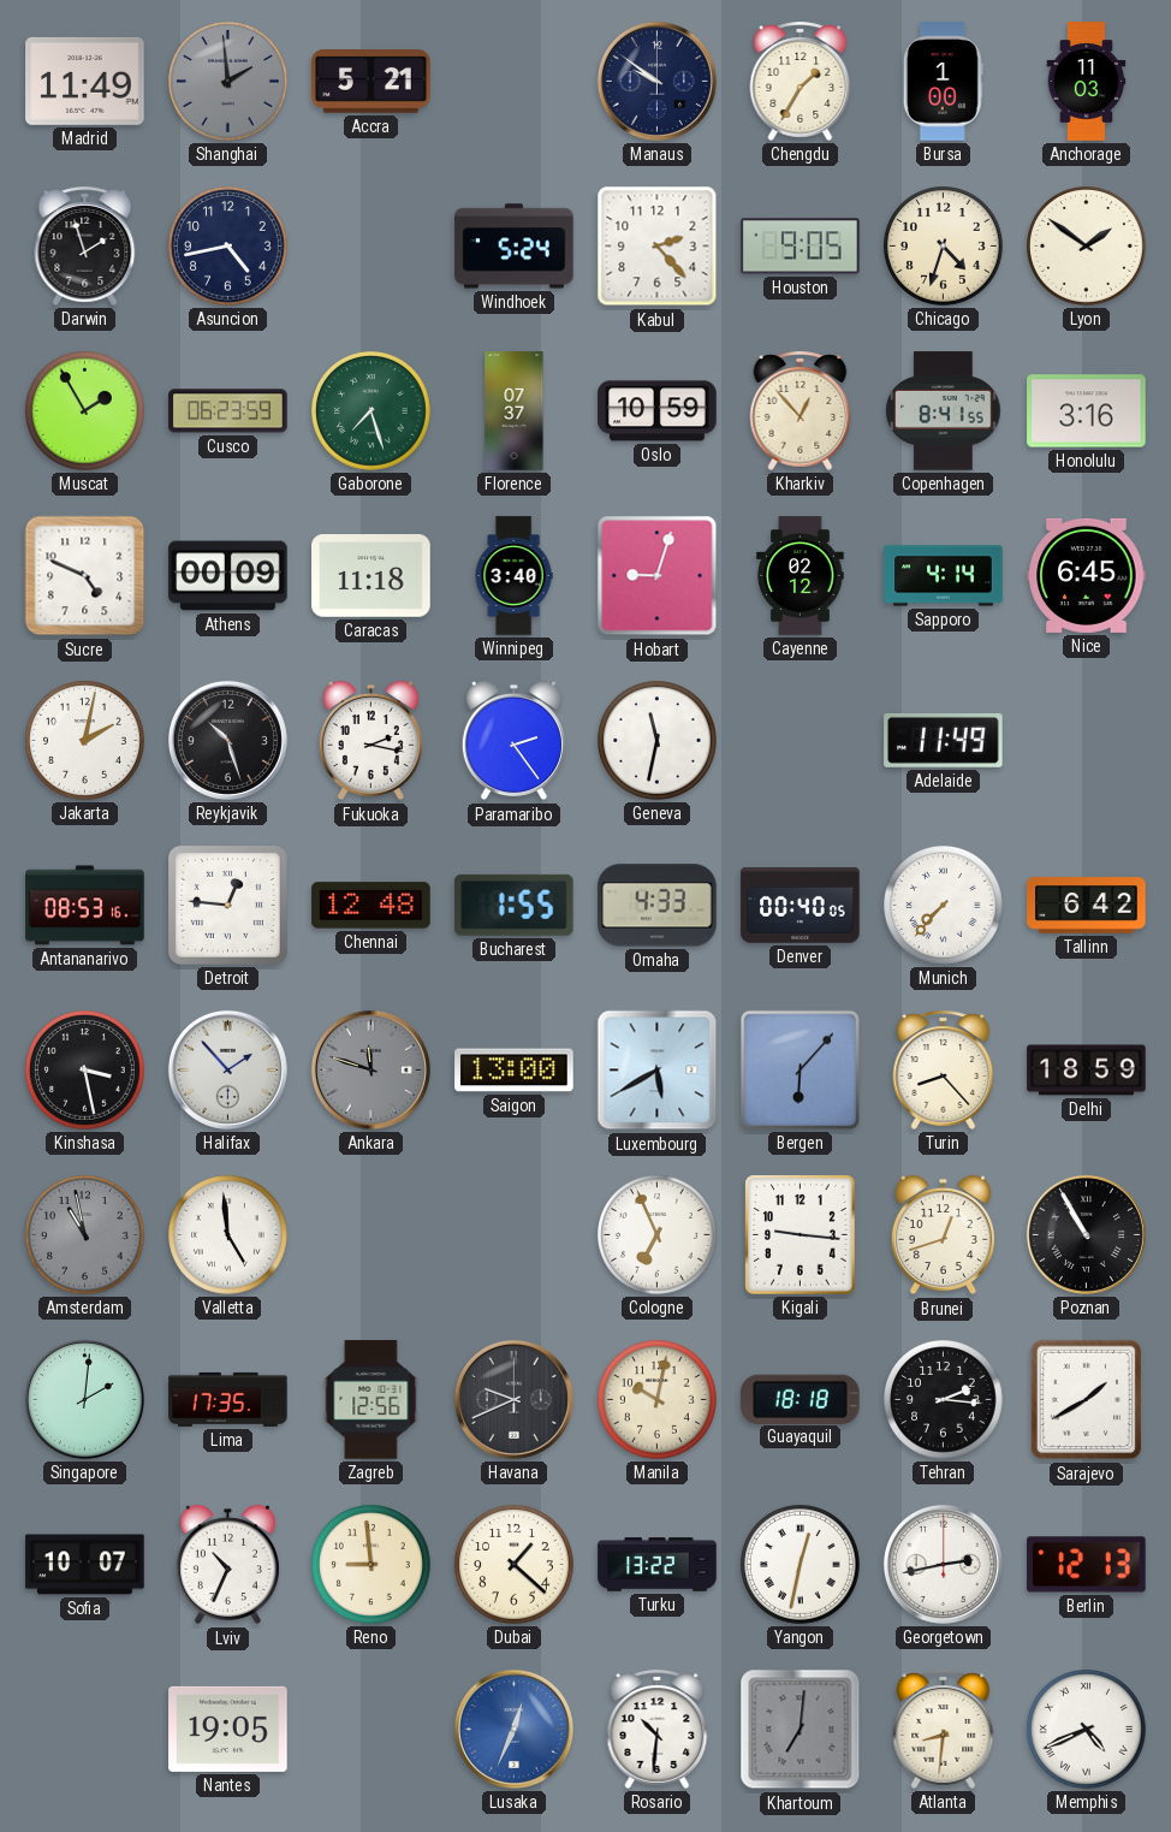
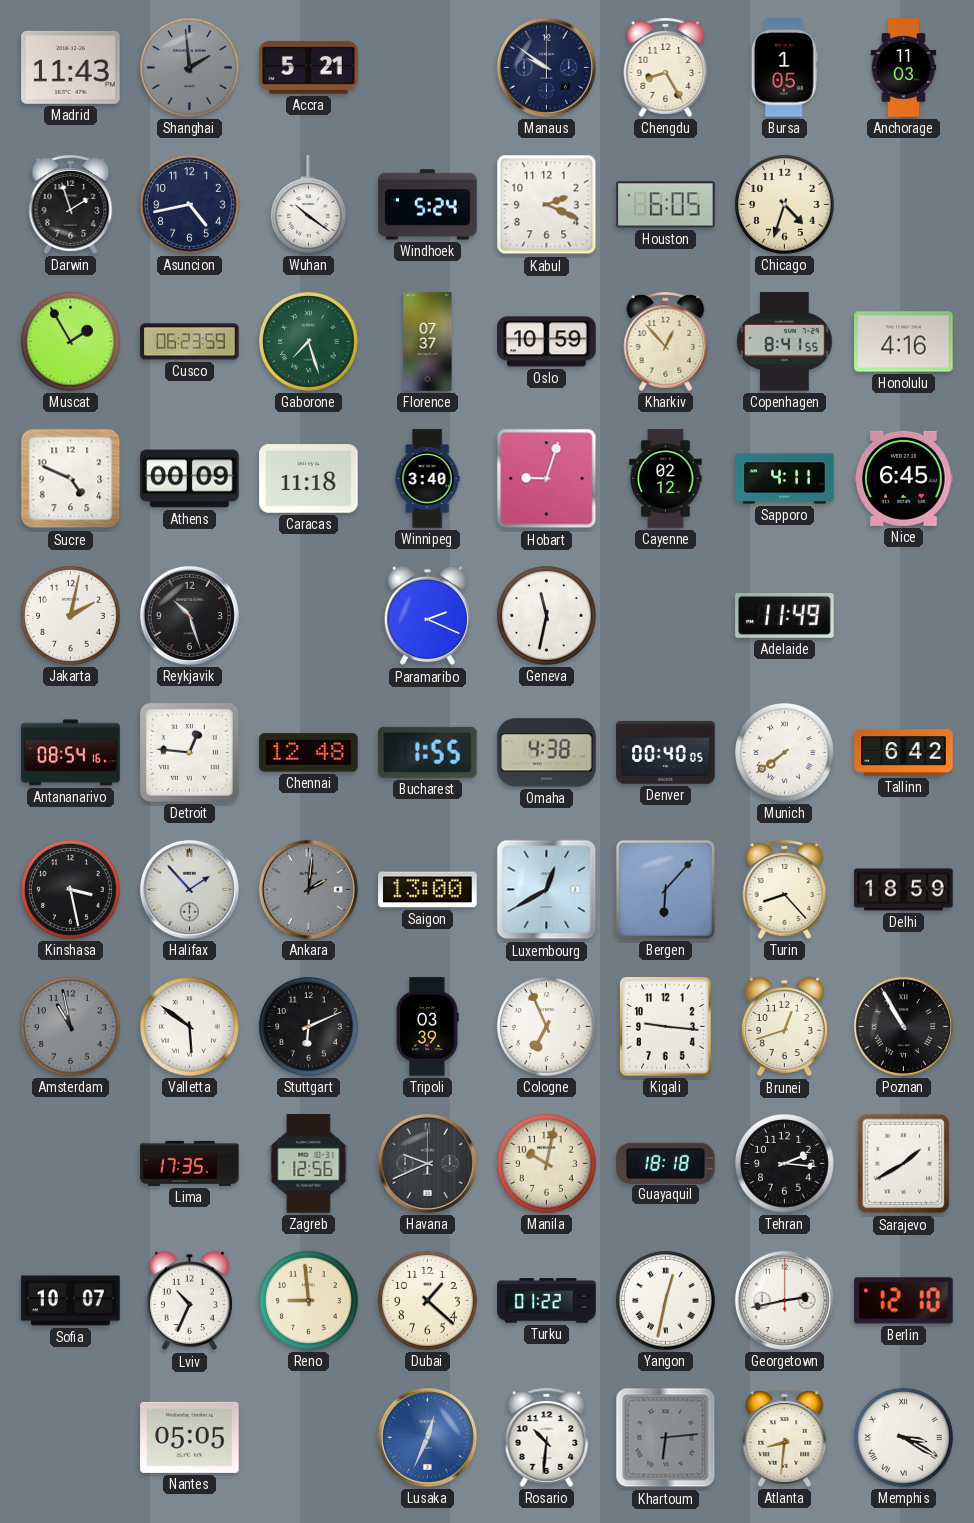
Madrid: 11:49 -> 11:43 (71, 67)
Chengdu: 1:35 -> 8:25 (666, 67)
Bursa: 1:00 -> 1:05 (784, 68)
Wuhan: none -> 10:21 (308, 205)
Kabul: 2:23 -> 2:19 (547, 205)
Houston: 9:05 -> 6:05 (666, 205)
Lyon: 1:51 -> none (1087, 247)
Honolulu: 3:16 -> 4:16 (904, 342)
Sapporo: 4:14 -> 4:11 (785, 479)
Fukuoka: 2:17 -> none (370, 741)
Paramaribo: 2:24 -> 2:19 (427, 616)
Antananarivo: 08:53 -> 08:54 (71, 753)
Omaha: 4:33 -> 4:38 (547, 753)
Munich: 7:37 -> 7:39 (785, 753)
Ankara: 11:48 -> 2:01 (308, 889)
Luxembourg: 5:40 -> 12:40 (547, 890)
Valletta: 4:59 -> 5:51 (190, 1027)
Stuttgart: none -> 6:11 (309, 1027)
Tripoli: none -> 03:39 (428, 1027)
Singapore: 2:01 -> none (84, 1399)
Turku: 13:22 -> 01:22 (547, 1301)
Berlin: 12:13 -> 12:10 (904, 1301)
Nantes: 19:05 -> 05:05 (190, 1437)
Khartoum: 7:01 -> 6:14 (666, 1438)
Memphis: 4:41 -> 3:20 (904, 1438)
